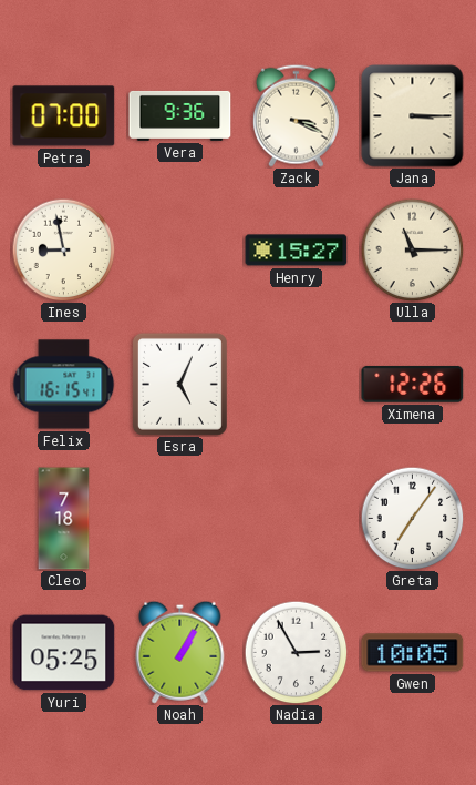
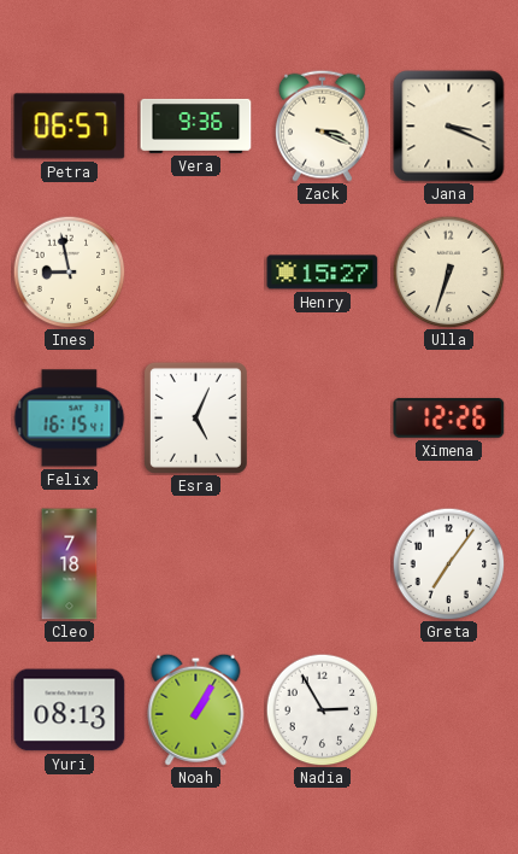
Petra: 07:00 -> 06:57 (70, 127)
Jana: 3:15 -> 3:19 (449, 127)
Ulla: 11:15 -> 6:33 (448, 271)
Yuri: 05:25 -> 08:13 (70, 710)
Gwen: 10:05 -> none (413, 653)
